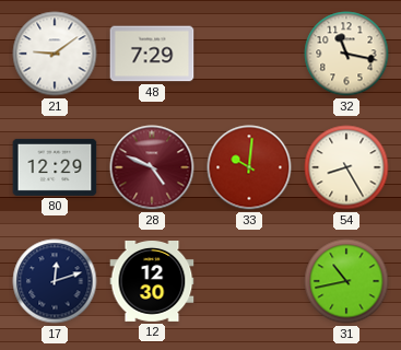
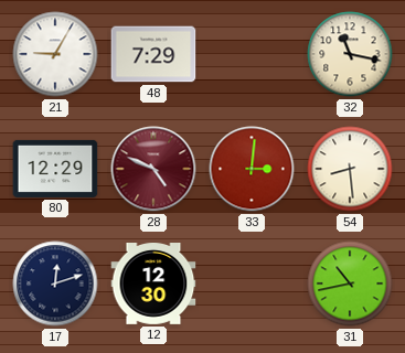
21: 9:09 -> 9:05 (55, 54)
33: 10:01 -> 3:01 (252, 169)
54: 8:25 -> 8:29 (350, 169)
